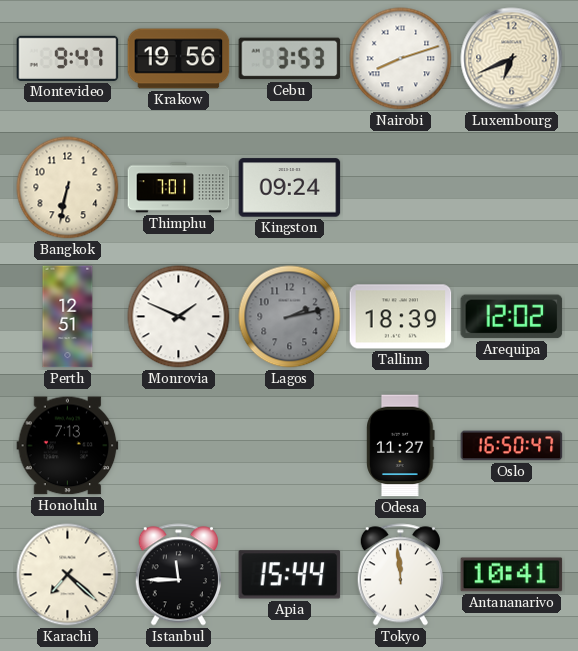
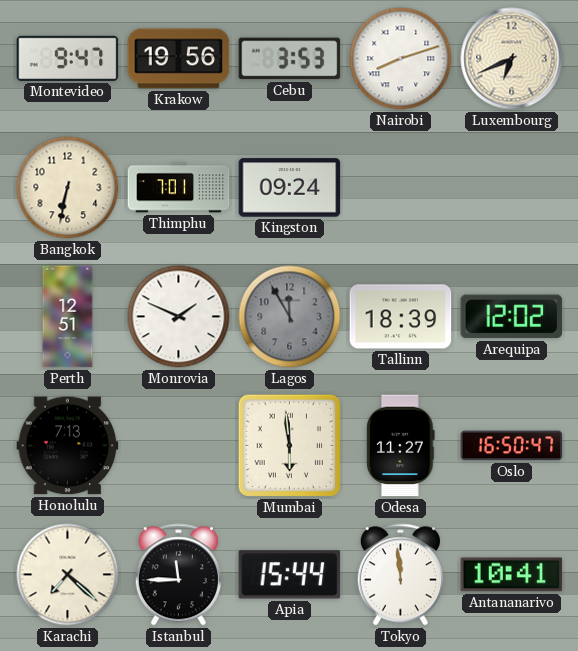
Lagos: 2:13 -> 11:55 (290, 317)
Mumbai: none -> 5:59 (289, 445)
